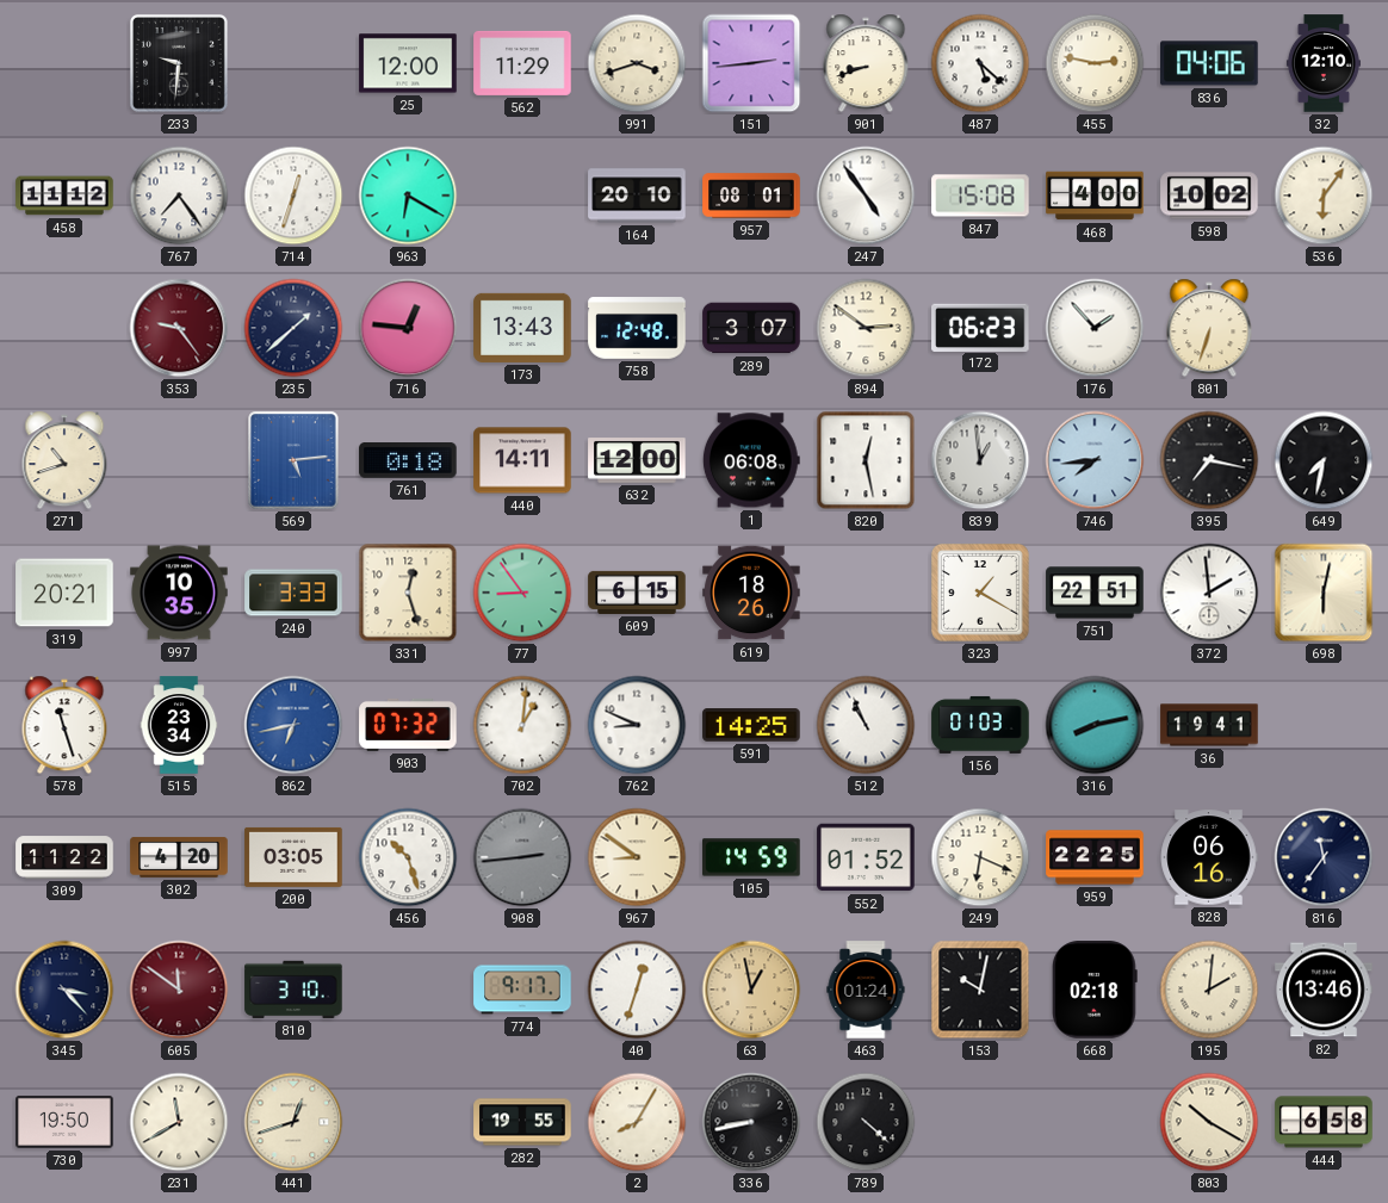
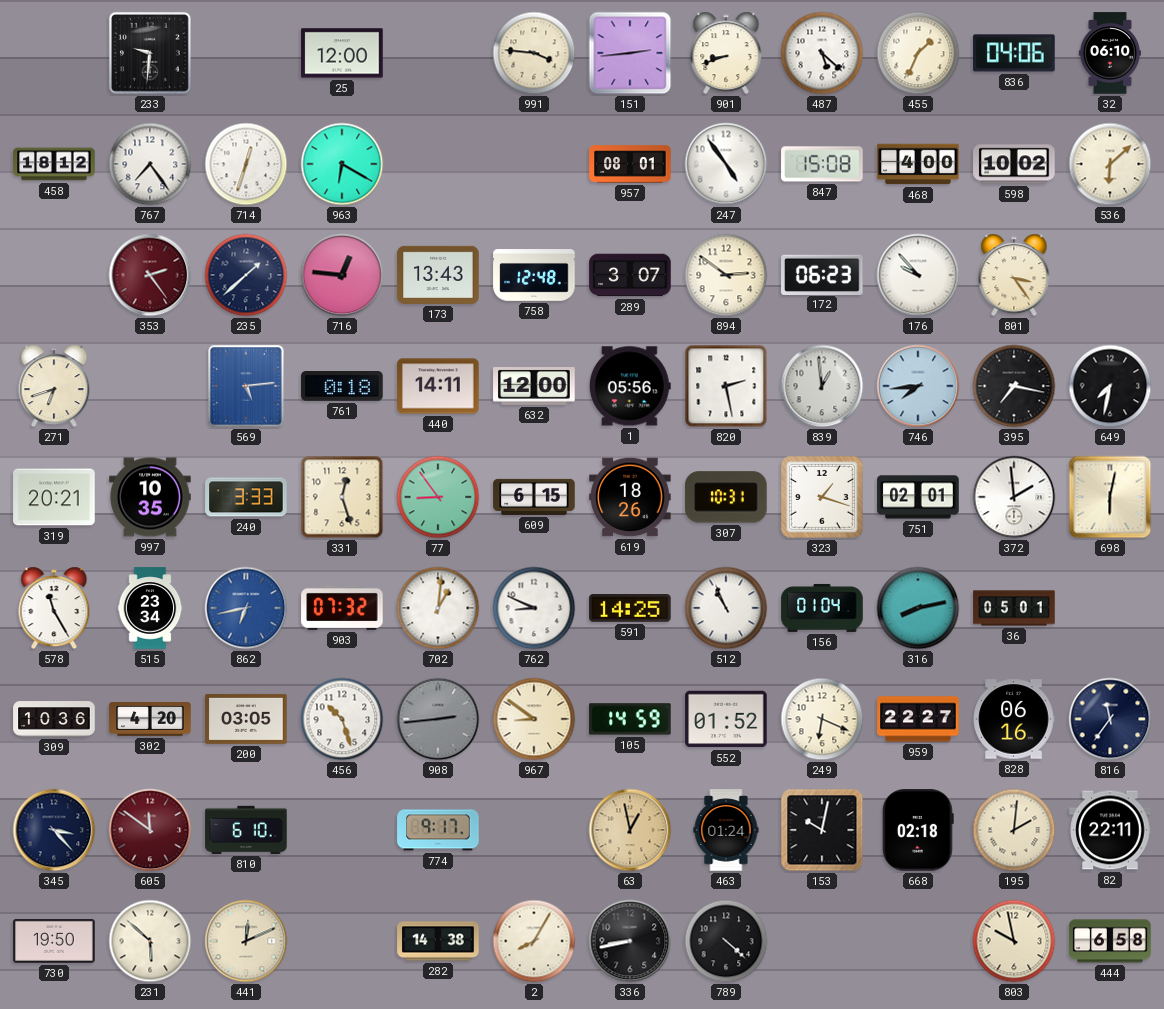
562: 11:29 -> none (522, 63)
991: 3:42 -> 3:46 (534, 53)
455: 2:47 -> 1:34 (918, 53)
32: 12:10 -> 06:10 (1110, 53)
458: 11:12 -> 18:12 (54, 164)
164: 20:10 -> none (637, 196)
536: 6:06 -> 6:08 (1110, 164)
353: 9:24 -> 2:24 (150, 275)
176: 1:53 -> 9:53 (918, 275)
801: 6:33 -> 3:24 (1014, 275)
271: 10:42 -> 6:42 (54, 386)
1: 06:08 -> 05:56 (630, 386)
820: 12:28 -> 2:28 (726, 386)
307: none -> 10:31 (726, 497)
323: 1:20 -> 1:18 (822, 497)
751: 22:51 -> 02:01 (918, 497)
578: 11:27 -> 11:25 (54, 608)
156: 01:03 -> 01:04 (822, 608)
36: 19:41 -> 05:01 (1014, 608)
309: 11:22 -> 10:36 (54, 719)
959: 22:25 -> 22:27 (918, 719)
810: 3:10 -> 6:10 (246, 830)
40: 12:33 -> none (637, 990)
82: 13:46 -> 22:11 (1110, 830)
231: 11:40 -> 5:52 (150, 941)
441: 12:42 -> 12:11 (246, 941)
282: 19:55 -> 14:38 (438, 941)
803: 10:20 -> 9:58 (1014, 941)
